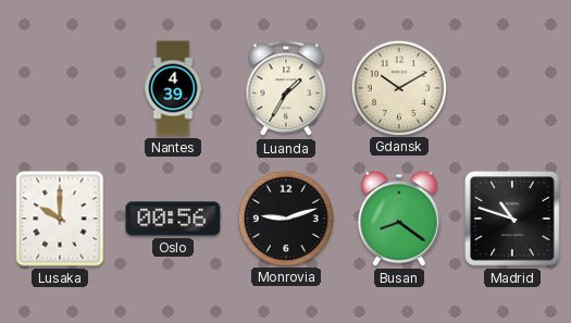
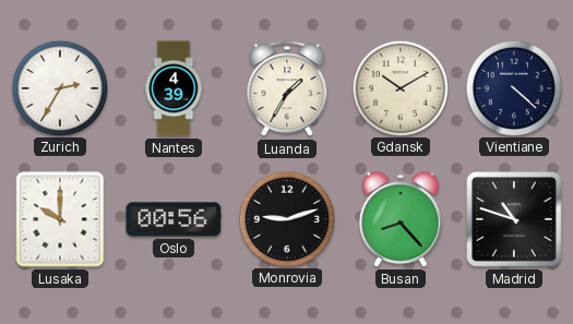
Zurich: none -> 2:35 (59, 87)
Vientiane: none -> 4:22 (513, 87)
Busan: 8:21 -> 8:23 (402, 219)
